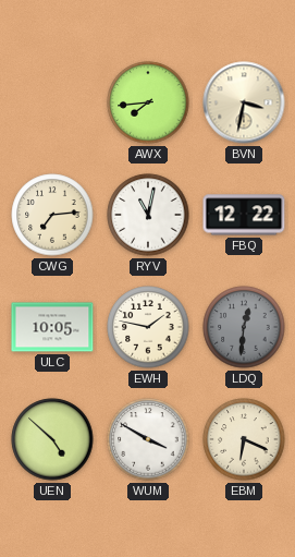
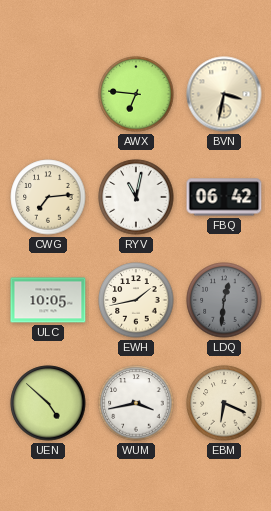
AWX: 7:44 -> 6:46 (136, 94)
FBQ: 12:22 -> 06:42 (224, 197)
EWH: 1:47 -> 1:43 (136, 300)
WUM: 3:50 -> 3:43 (136, 403)
